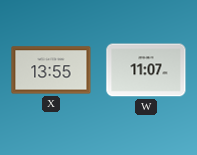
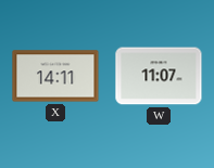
X: 13:55 -> 14:11 (55, 76)
